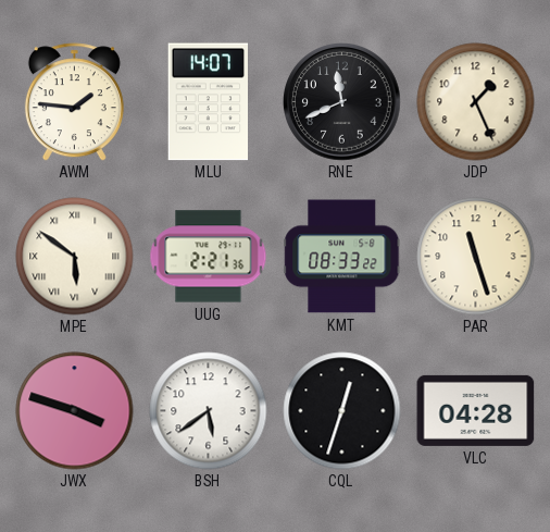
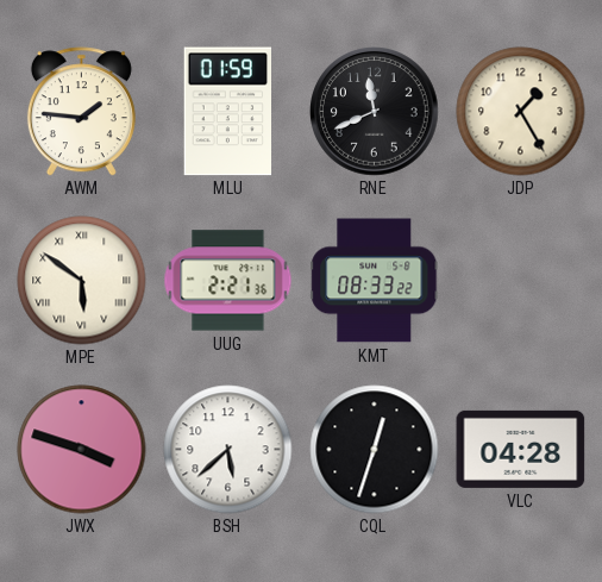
MLU: 14:07 -> 01:59 (227, 112)
JDP: 1:26 -> 1:25 (521, 112)
PAR: 11:27 -> none (476, 257)
BSH: 5:39 -> 5:38 (228, 450)
